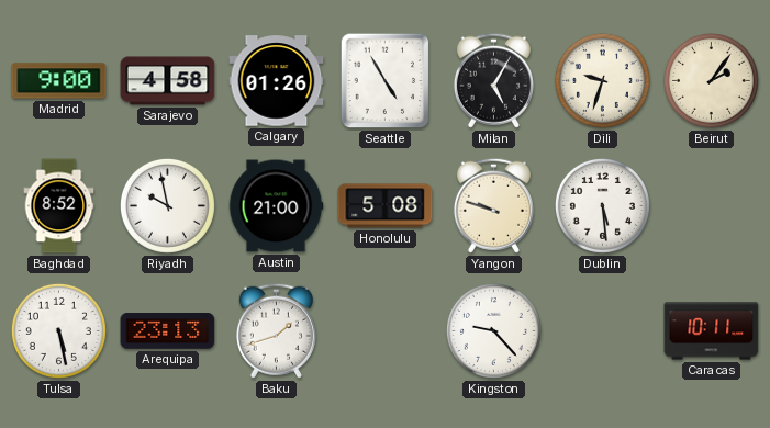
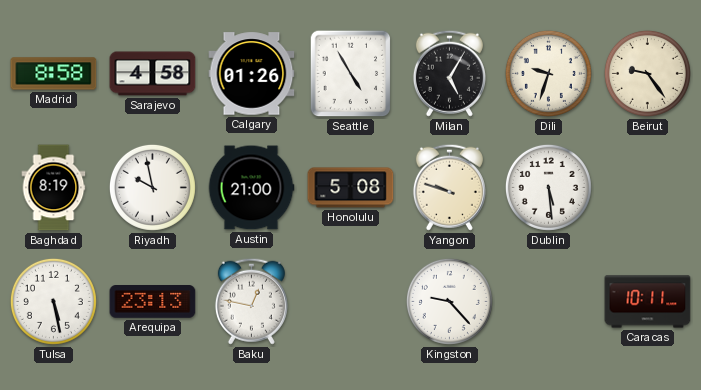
Madrid: 9:00 -> 8:58 (54, 74)
Beirut: 2:06 -> 9:24 (647, 73)
Baghdad: 8:52 -> 8:19 (54, 188)
Baku: 1:42 -> 12:47 (251, 301)
